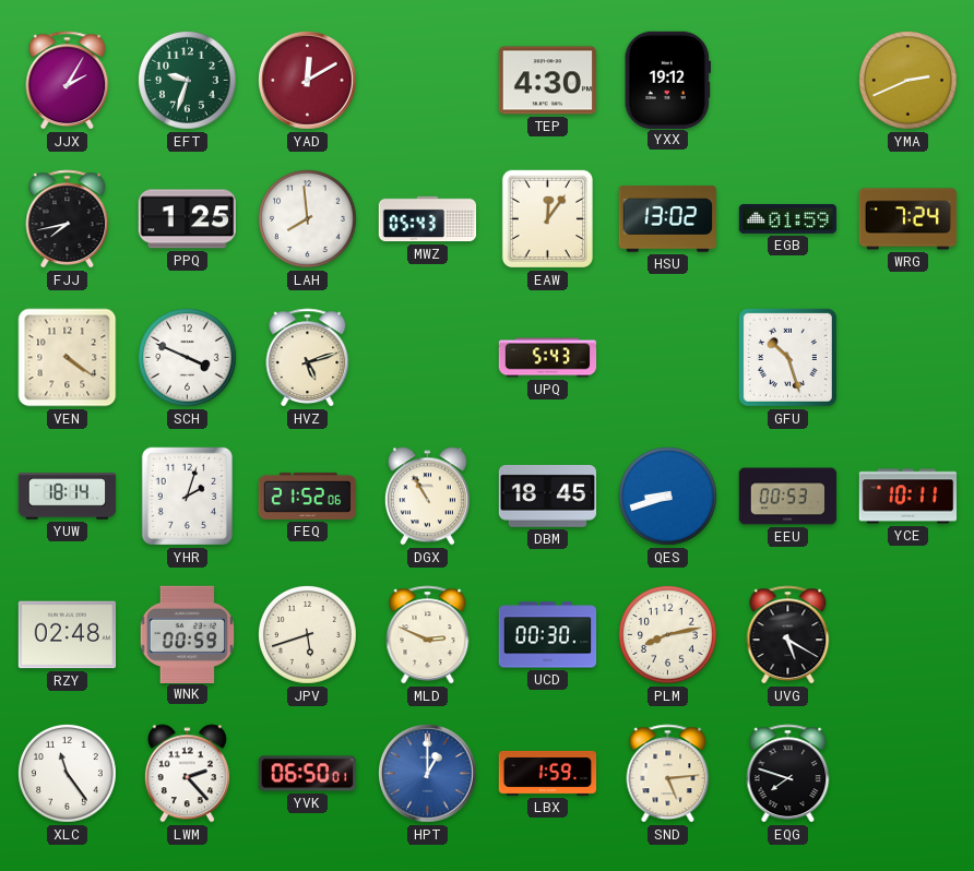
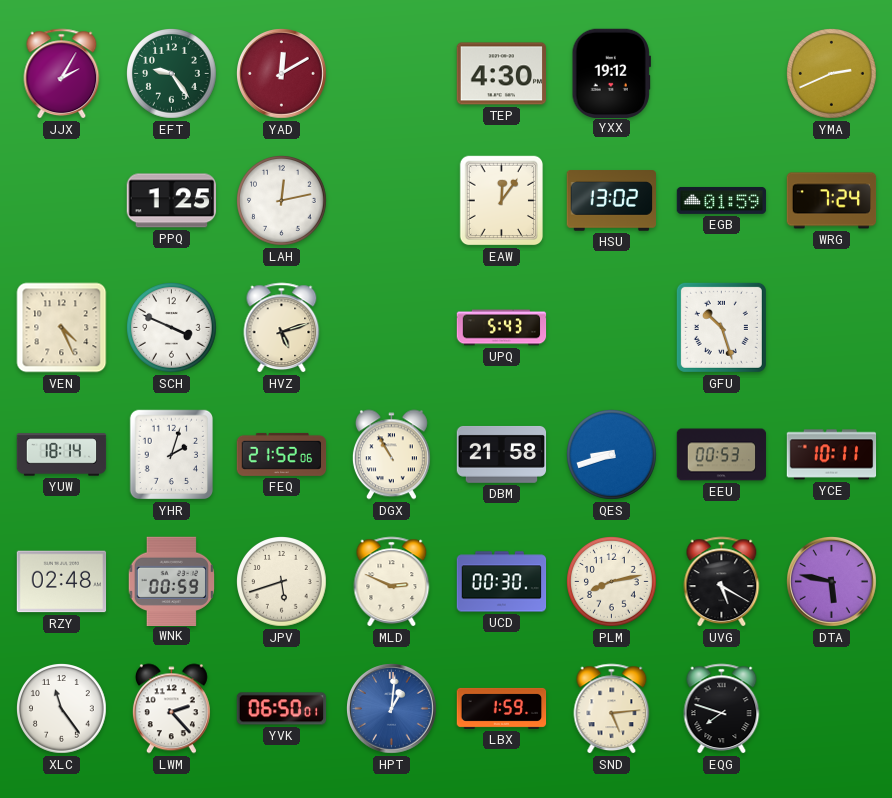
EFT: 9:33 -> 9:24 (172, 74)
FJJ: 7:43 -> none (68, 219)
LAH: 7:59 -> 12:13 (282, 201)
MWZ: 05:43 -> none (428, 219)
VEN: 4:21 -> 4:26 (62, 328)
DBM: 18:45 -> 21:58 (502, 454)
DTA: none -> 5:47 (832, 582)
HPT: 1:00 -> 1:01 (392, 709)
